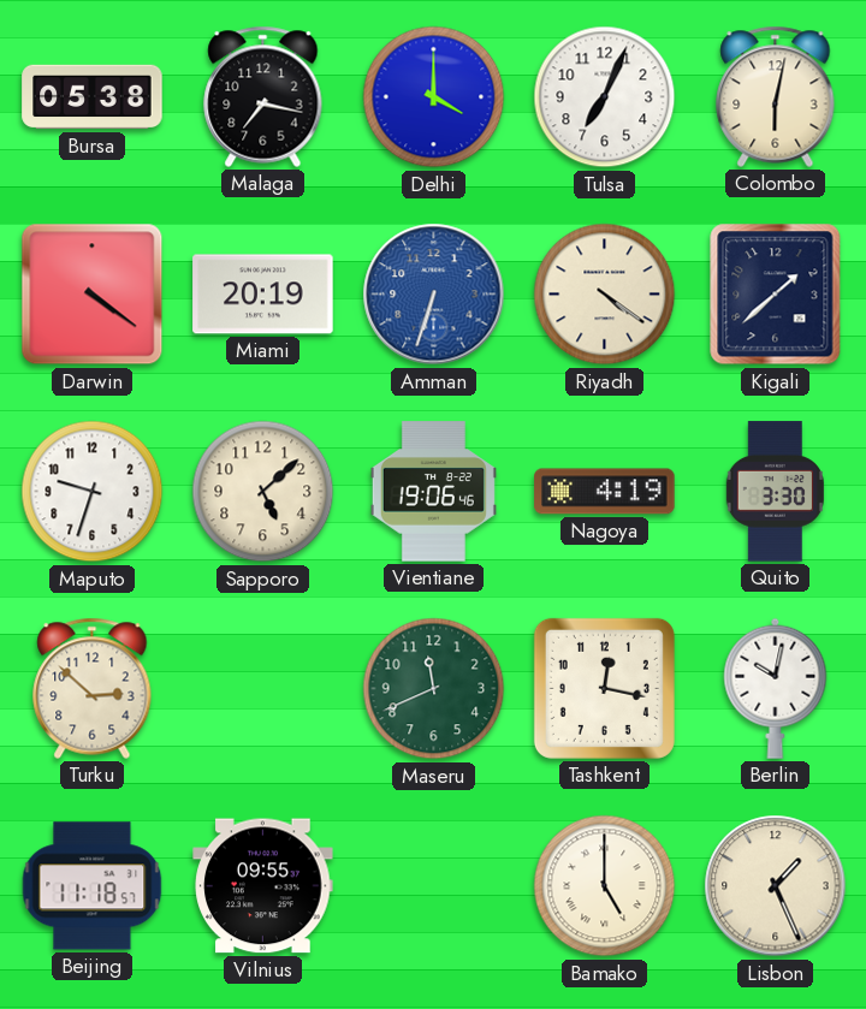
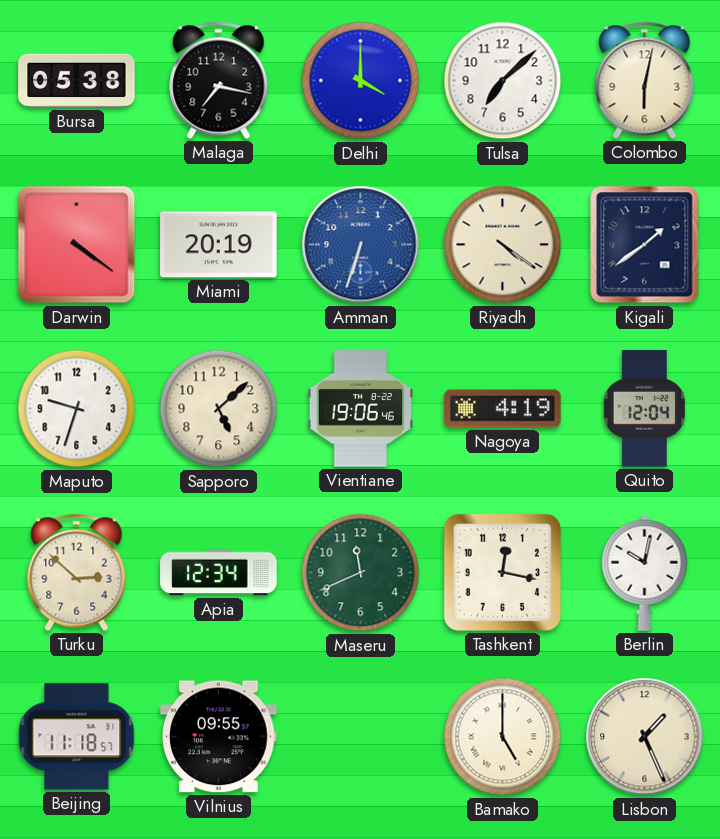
Tulsa: 7:04 -> 7:08 (503, 81)
Kigali: 1:38 -> 1:39 (645, 245)
Quito: 3:30 -> 12:04 (644, 409)
Apia: none -> 12:34 (219, 573)
